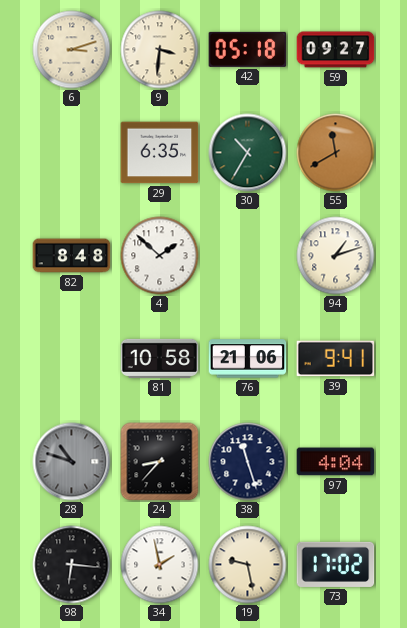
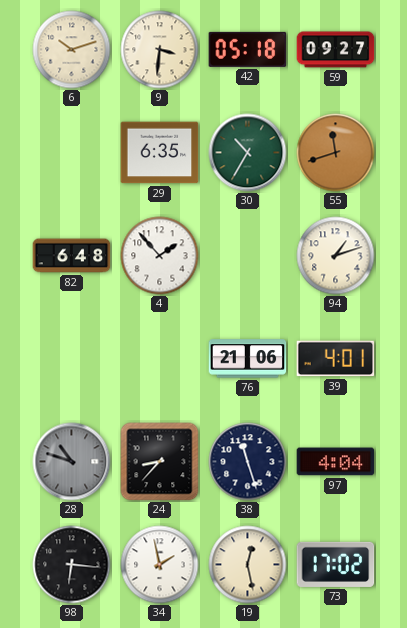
6: 3:12 -> 10:12 (72, 50)
55: 11:40 -> 11:42 (336, 153)
82: 8:48 -> 6:48 (72, 256)
4: 1:52 -> 1:53 (160, 256)
81: 10:58 -> none (160, 358)
39: 9:41 -> 4:01 (336, 359)
19: 9:28 -> 12:28 (248, 565)
